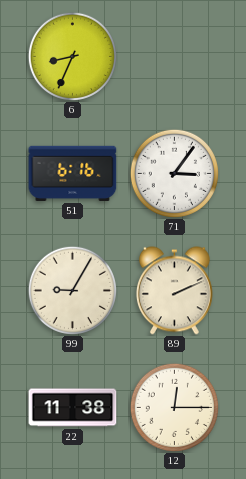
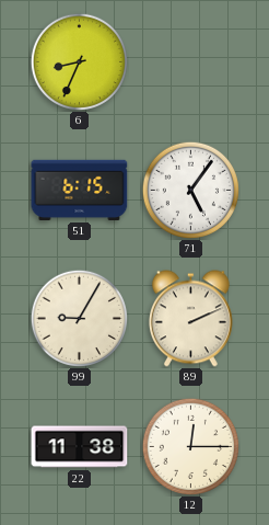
51: 6:16 -> 6:15 (80, 190)
71: 3:06 -> 5:06 (190, 190)
